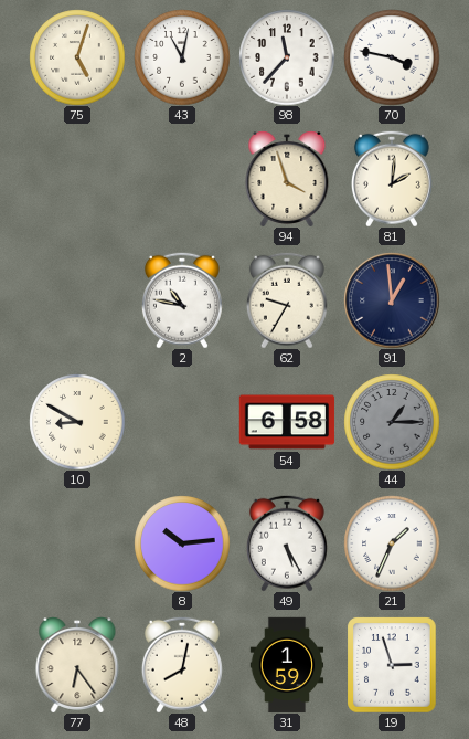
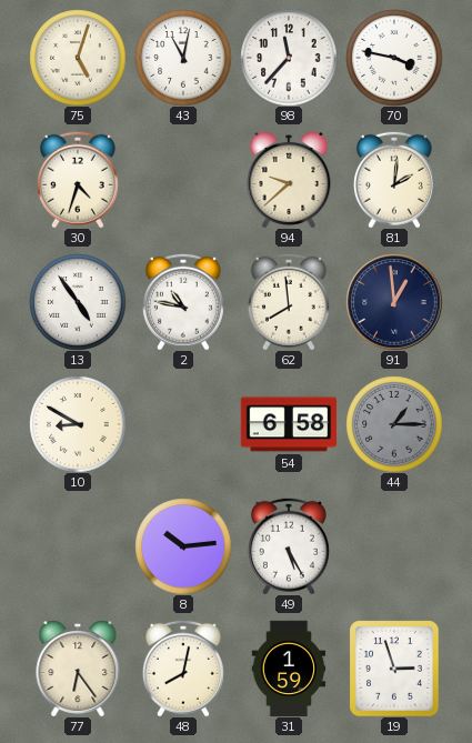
30: none -> 4:33 (78, 180)
94: 3:57 -> 9:38 (289, 180)
13: none -> 4:54 (78, 302)
62: 9:35 -> 7:59 (289, 302)
21: 1:34 -> none (392, 543)
